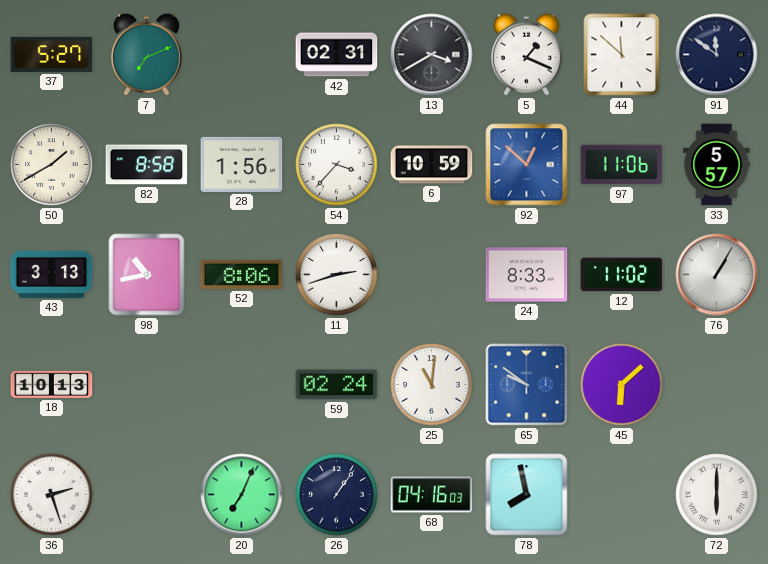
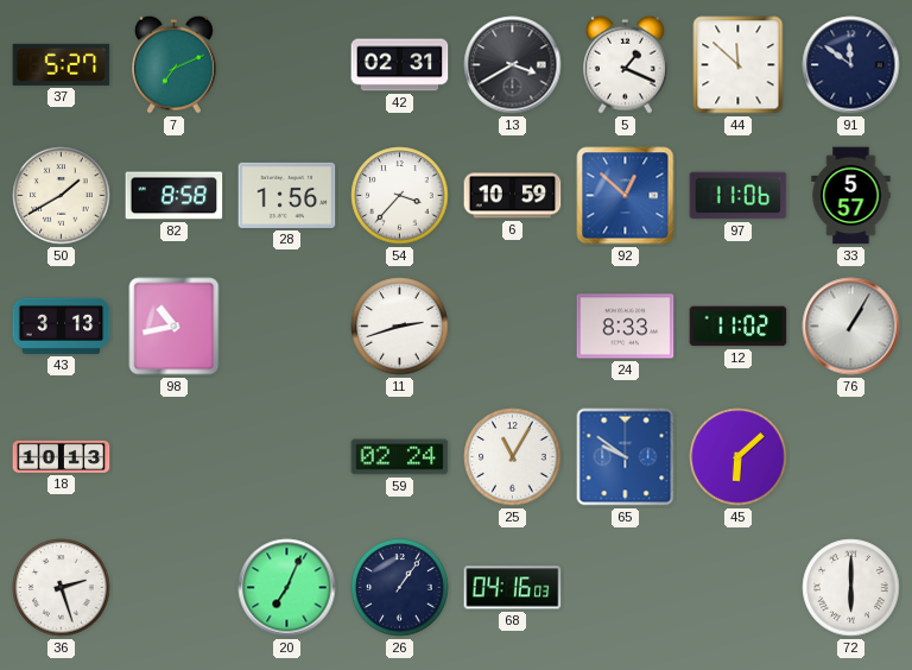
52: 8:06 -> none (242, 274)
25: 11:01 -> 11:05 (513, 457)
78: 7:58 -> none (527, 495)
